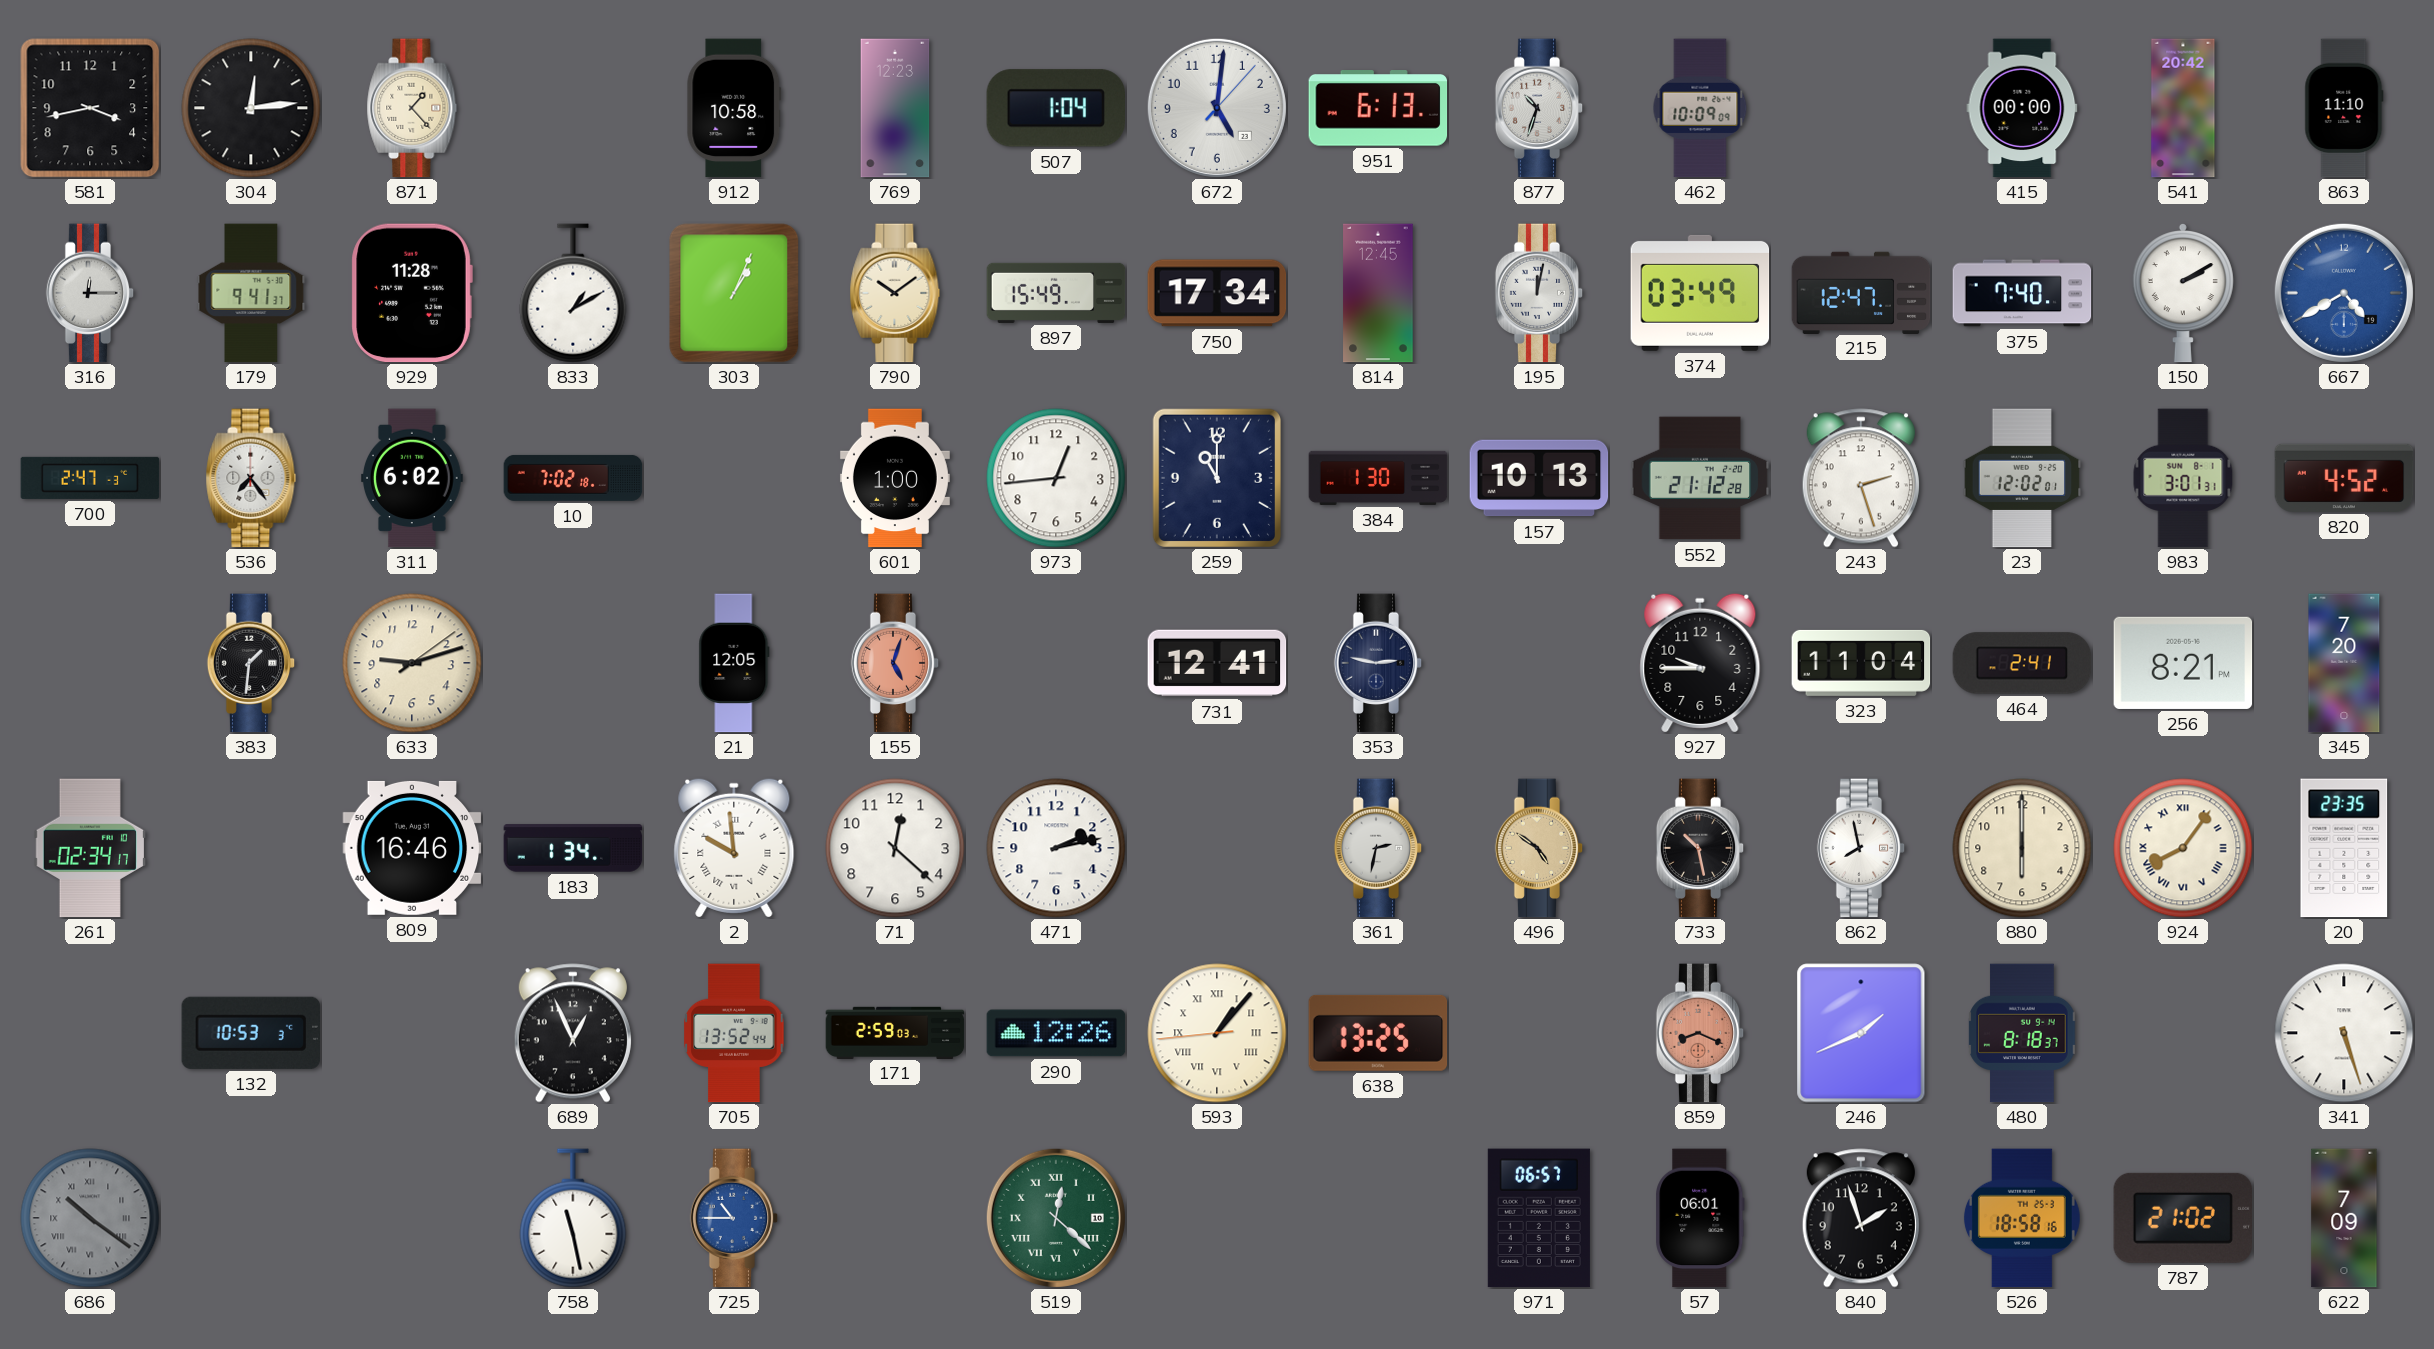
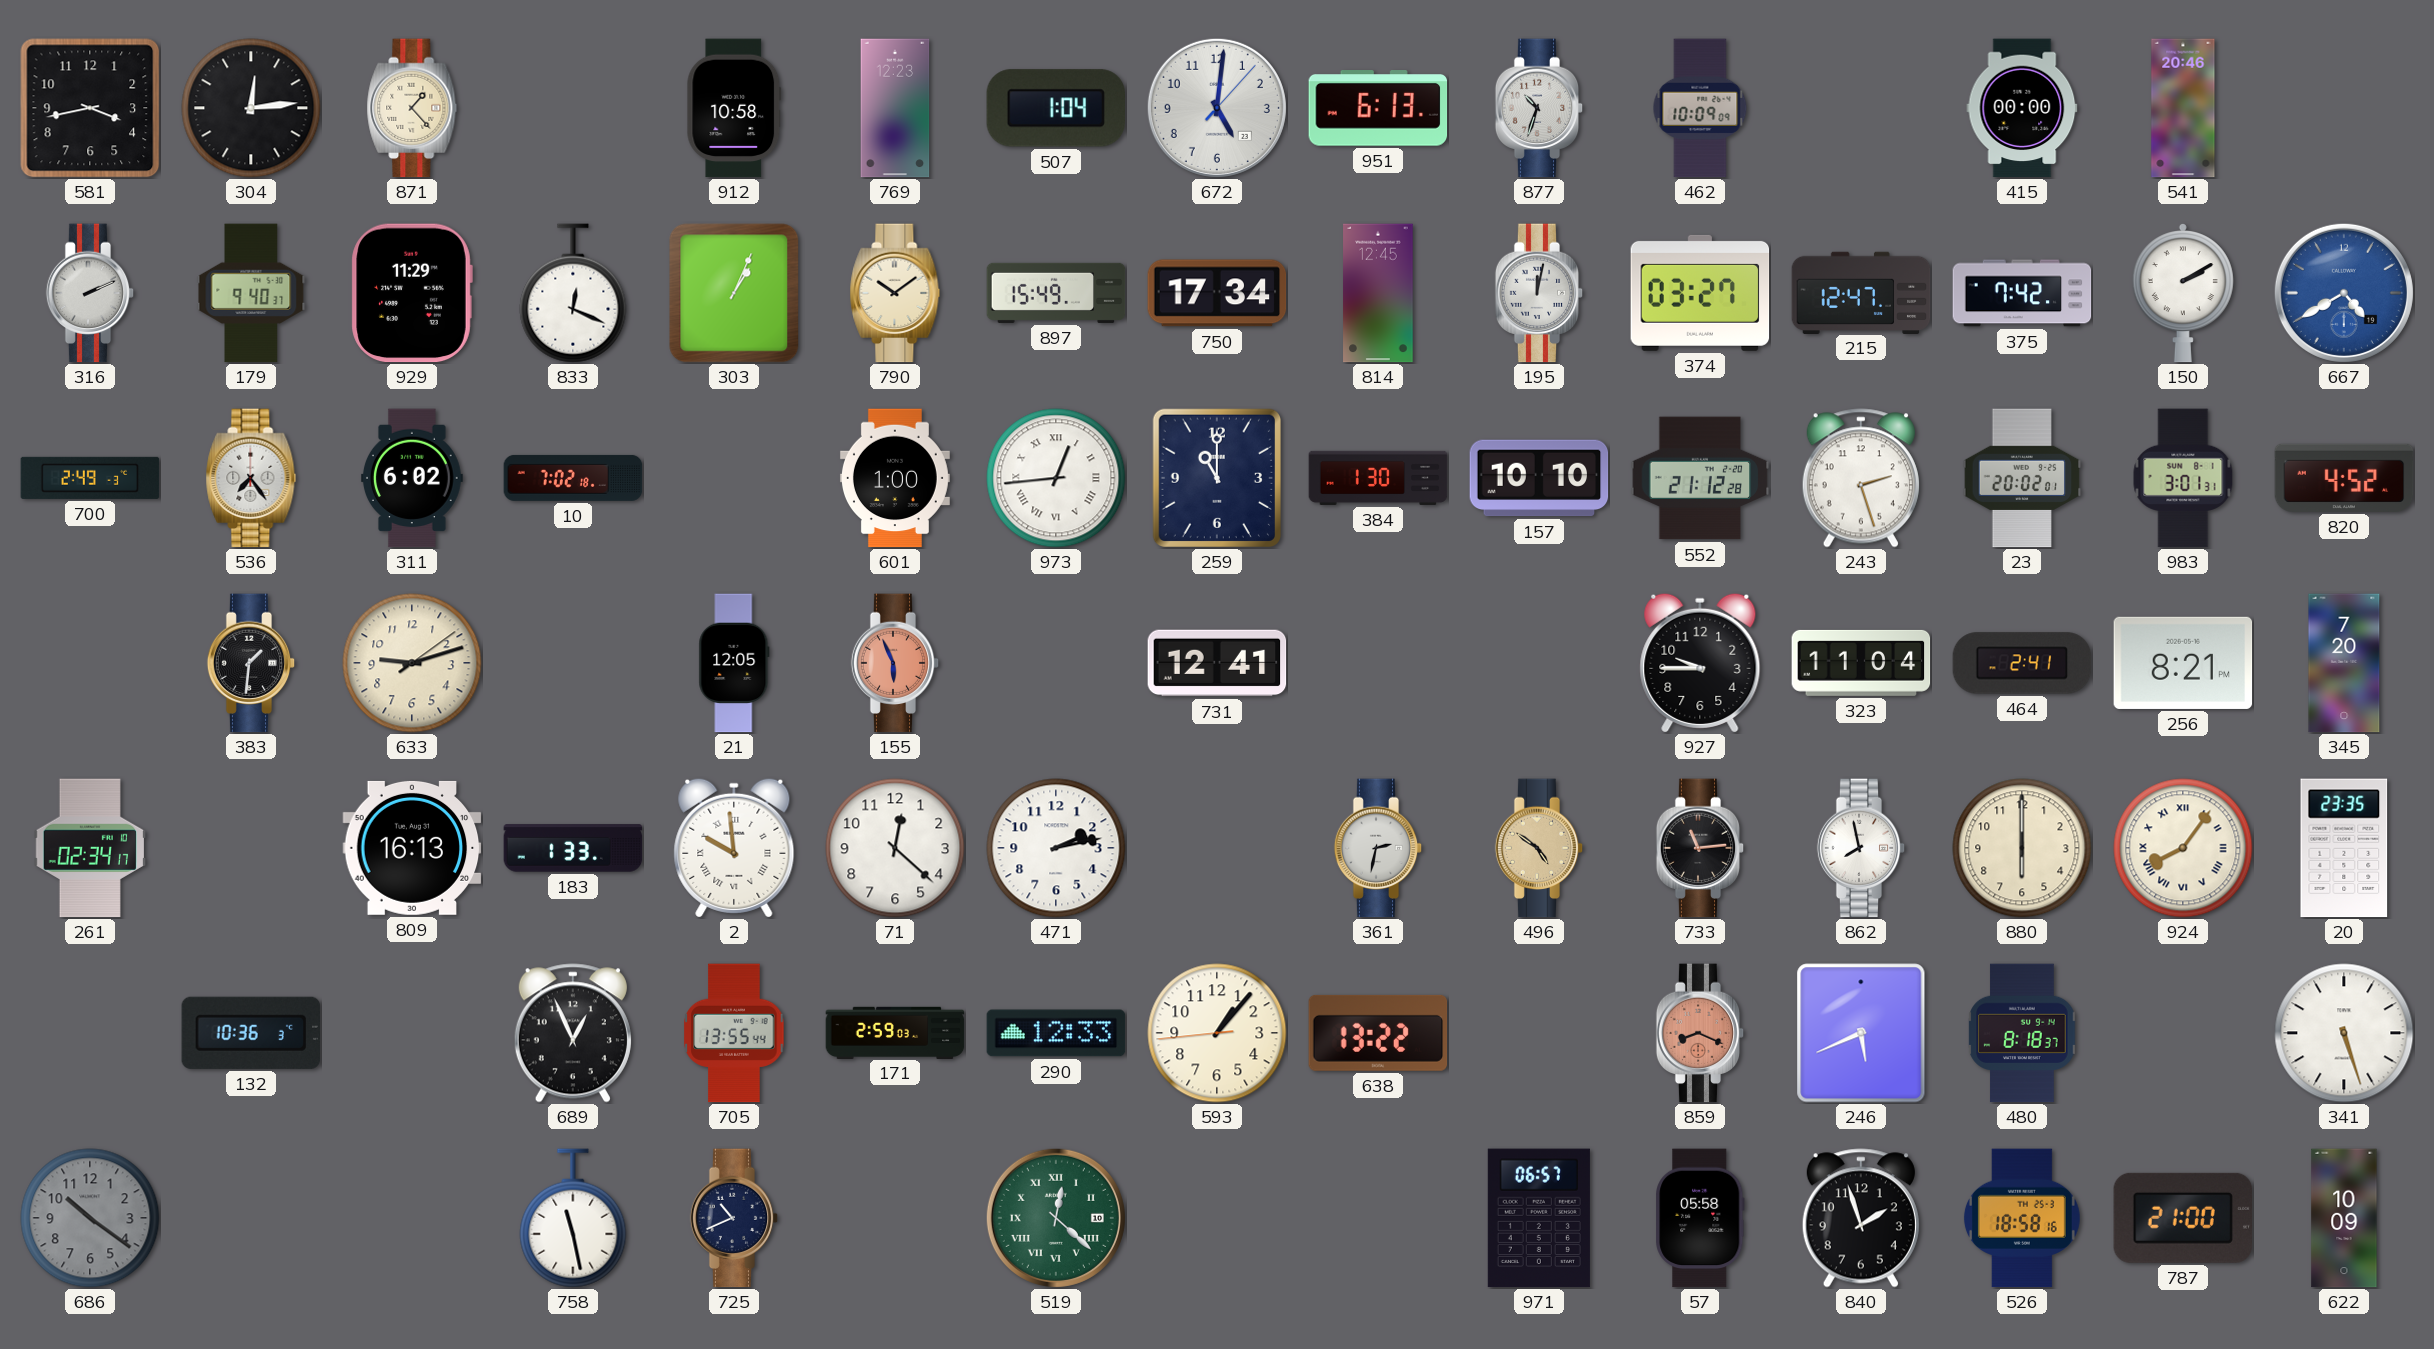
541: 20:42 -> 20:46 (2183, 108)
863: 11:10 -> none (2344, 108)
316: 12:15 -> 2:11 (90, 293)
179: 9:41 -> 9:40 (251, 293)
929: 11:28 -> 11:29 (412, 293)
833: 1:10 -> 12:19 (573, 293)
374: 03:49 -> 03:27 (1700, 293)
375: 7:40 -> 7:42 (2022, 293)
700: 2:47 -> 2:49 (90, 478)
973 numerals: Arabic -> Roman (1056, 478)
157: 10:13 -> 10:10 (1539, 478)
23: 12:02 -> 20:02 (2022, 478)
155: 5:03 -> 5:56 (895, 663)
353: 2:47 -> none (1378, 663)
809: 16:46 -> 16:13 (412, 848)
183: 1:34 -> 1:33 (573, 848)
733: 10:28 -> 11:14 (1700, 848)
132: 10:53 -> 10:36 (251, 1033)
705: 13:52 -> 13:55 (734, 1033)
290: 12:26 -> 12:33 (1056, 1033)
593 numerals: Roman -> Arabic (1217, 1033)
638: 13:25 -> 13:22 (1378, 1033)
246: 1:41 -> 5:41 (1861, 1033)
686 numerals: Roman -> Arabic (90, 1218)
725: 10:45 -> 10:41 (734, 1218)
725 dial: blue -> navy (734, 1218)
57: 06:01 -> 05:58 (1700, 1218)
787: 21:02 -> 21:00 (2182, 1218)
622: 7:09 -> 10:09 (2344, 1218)
